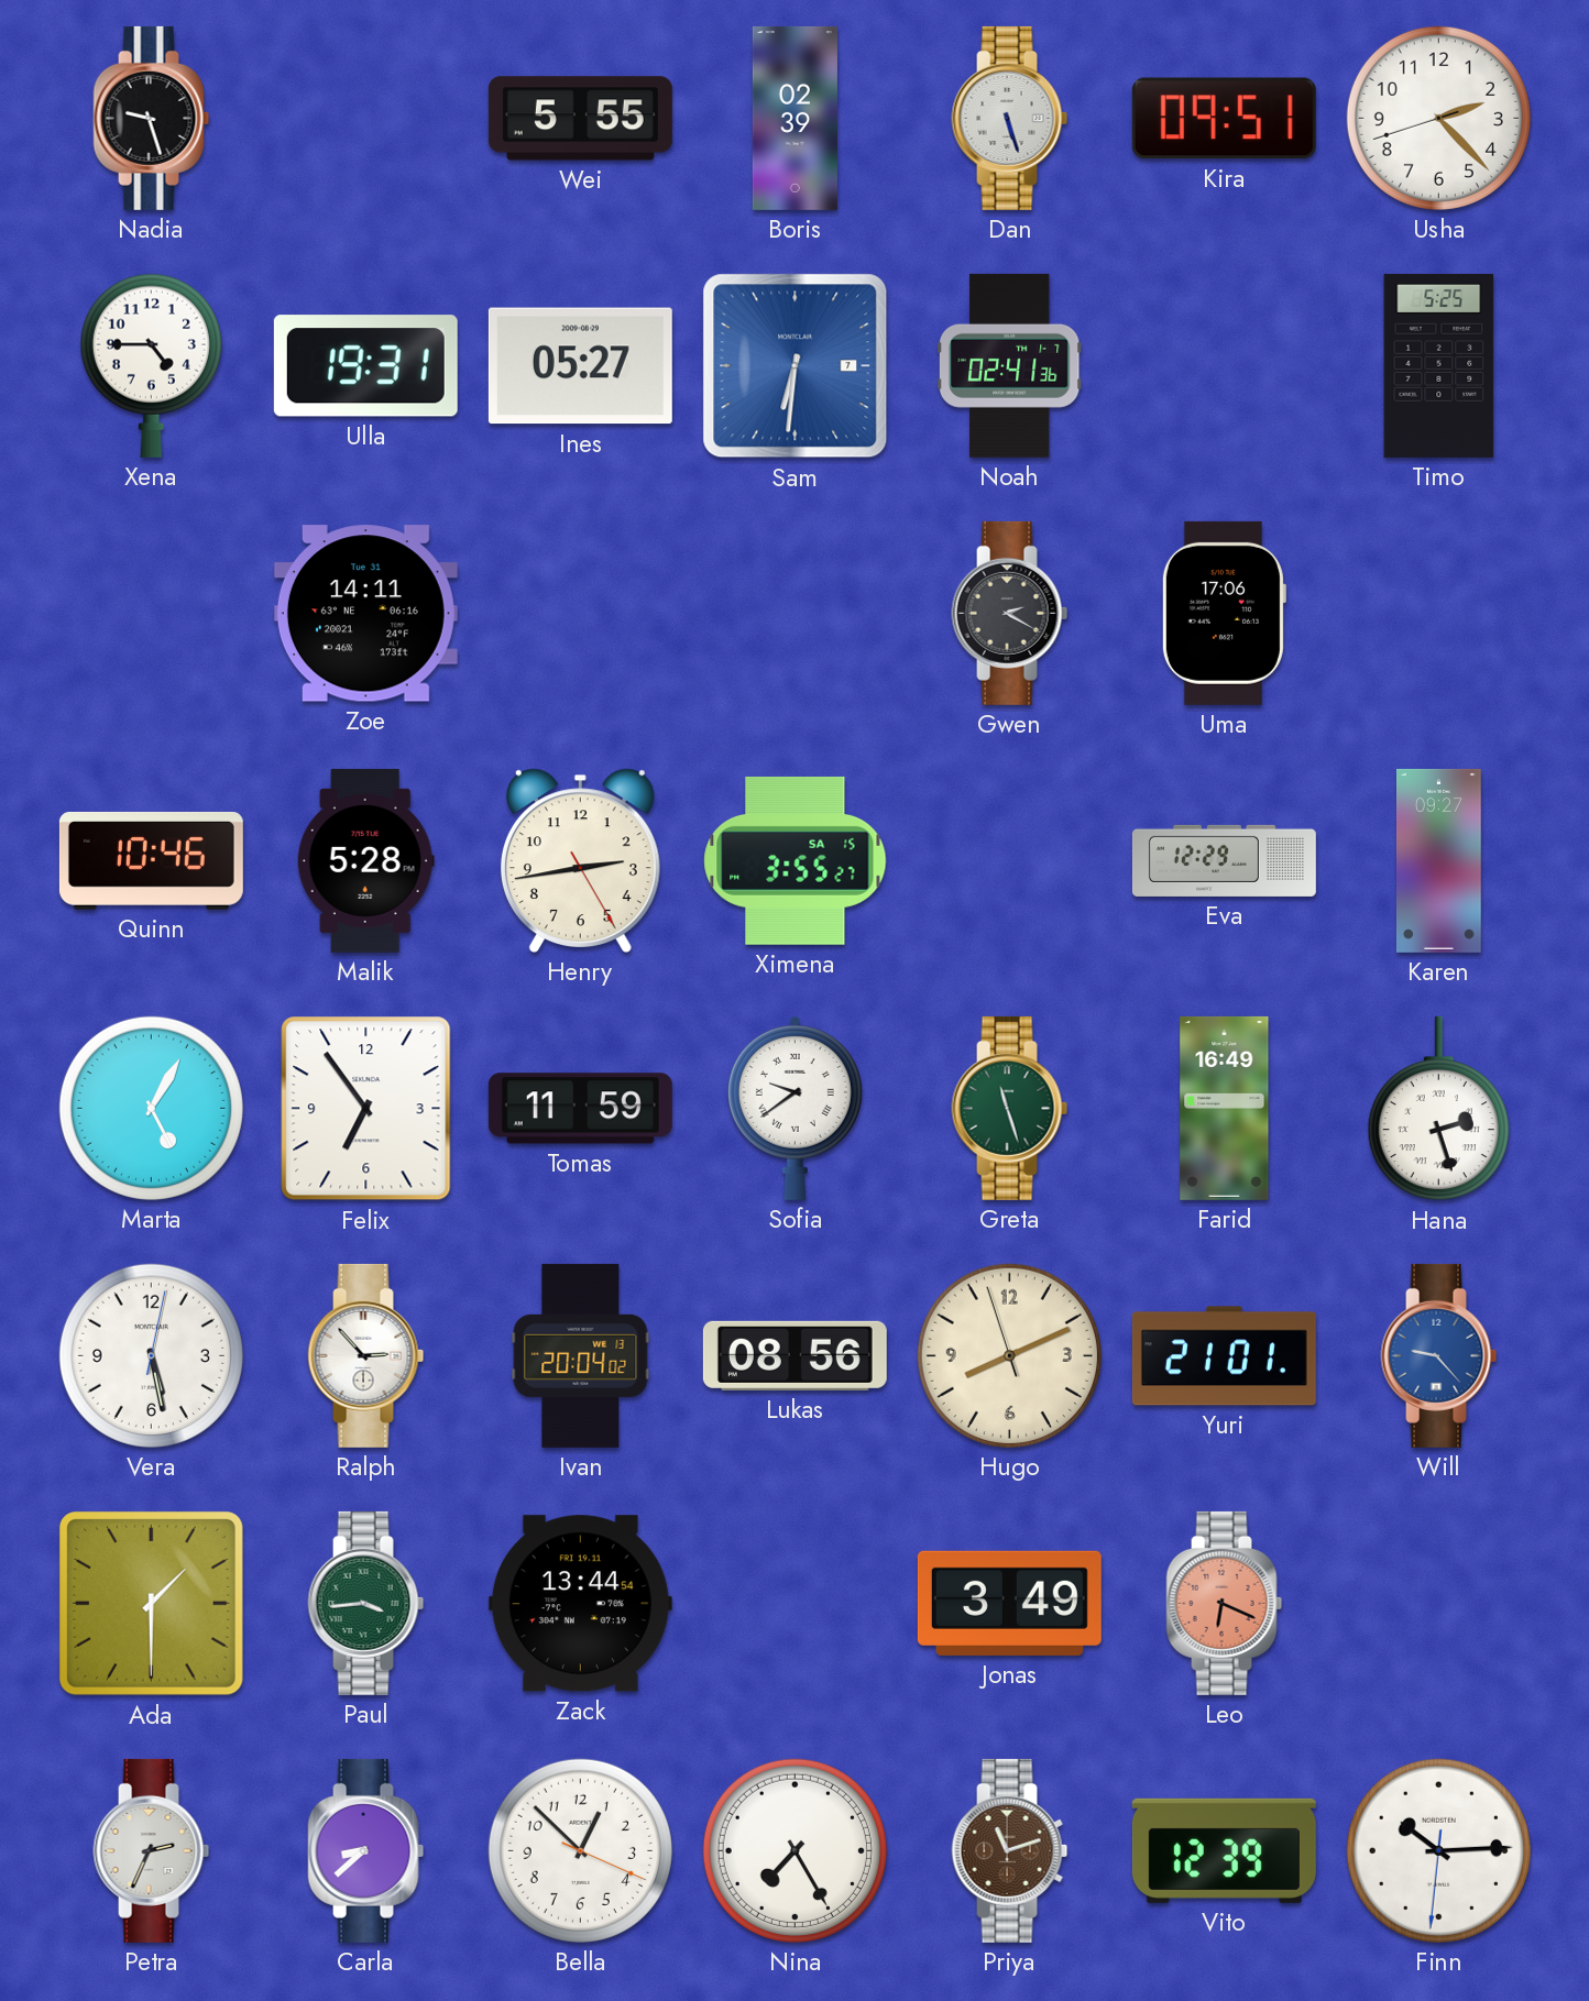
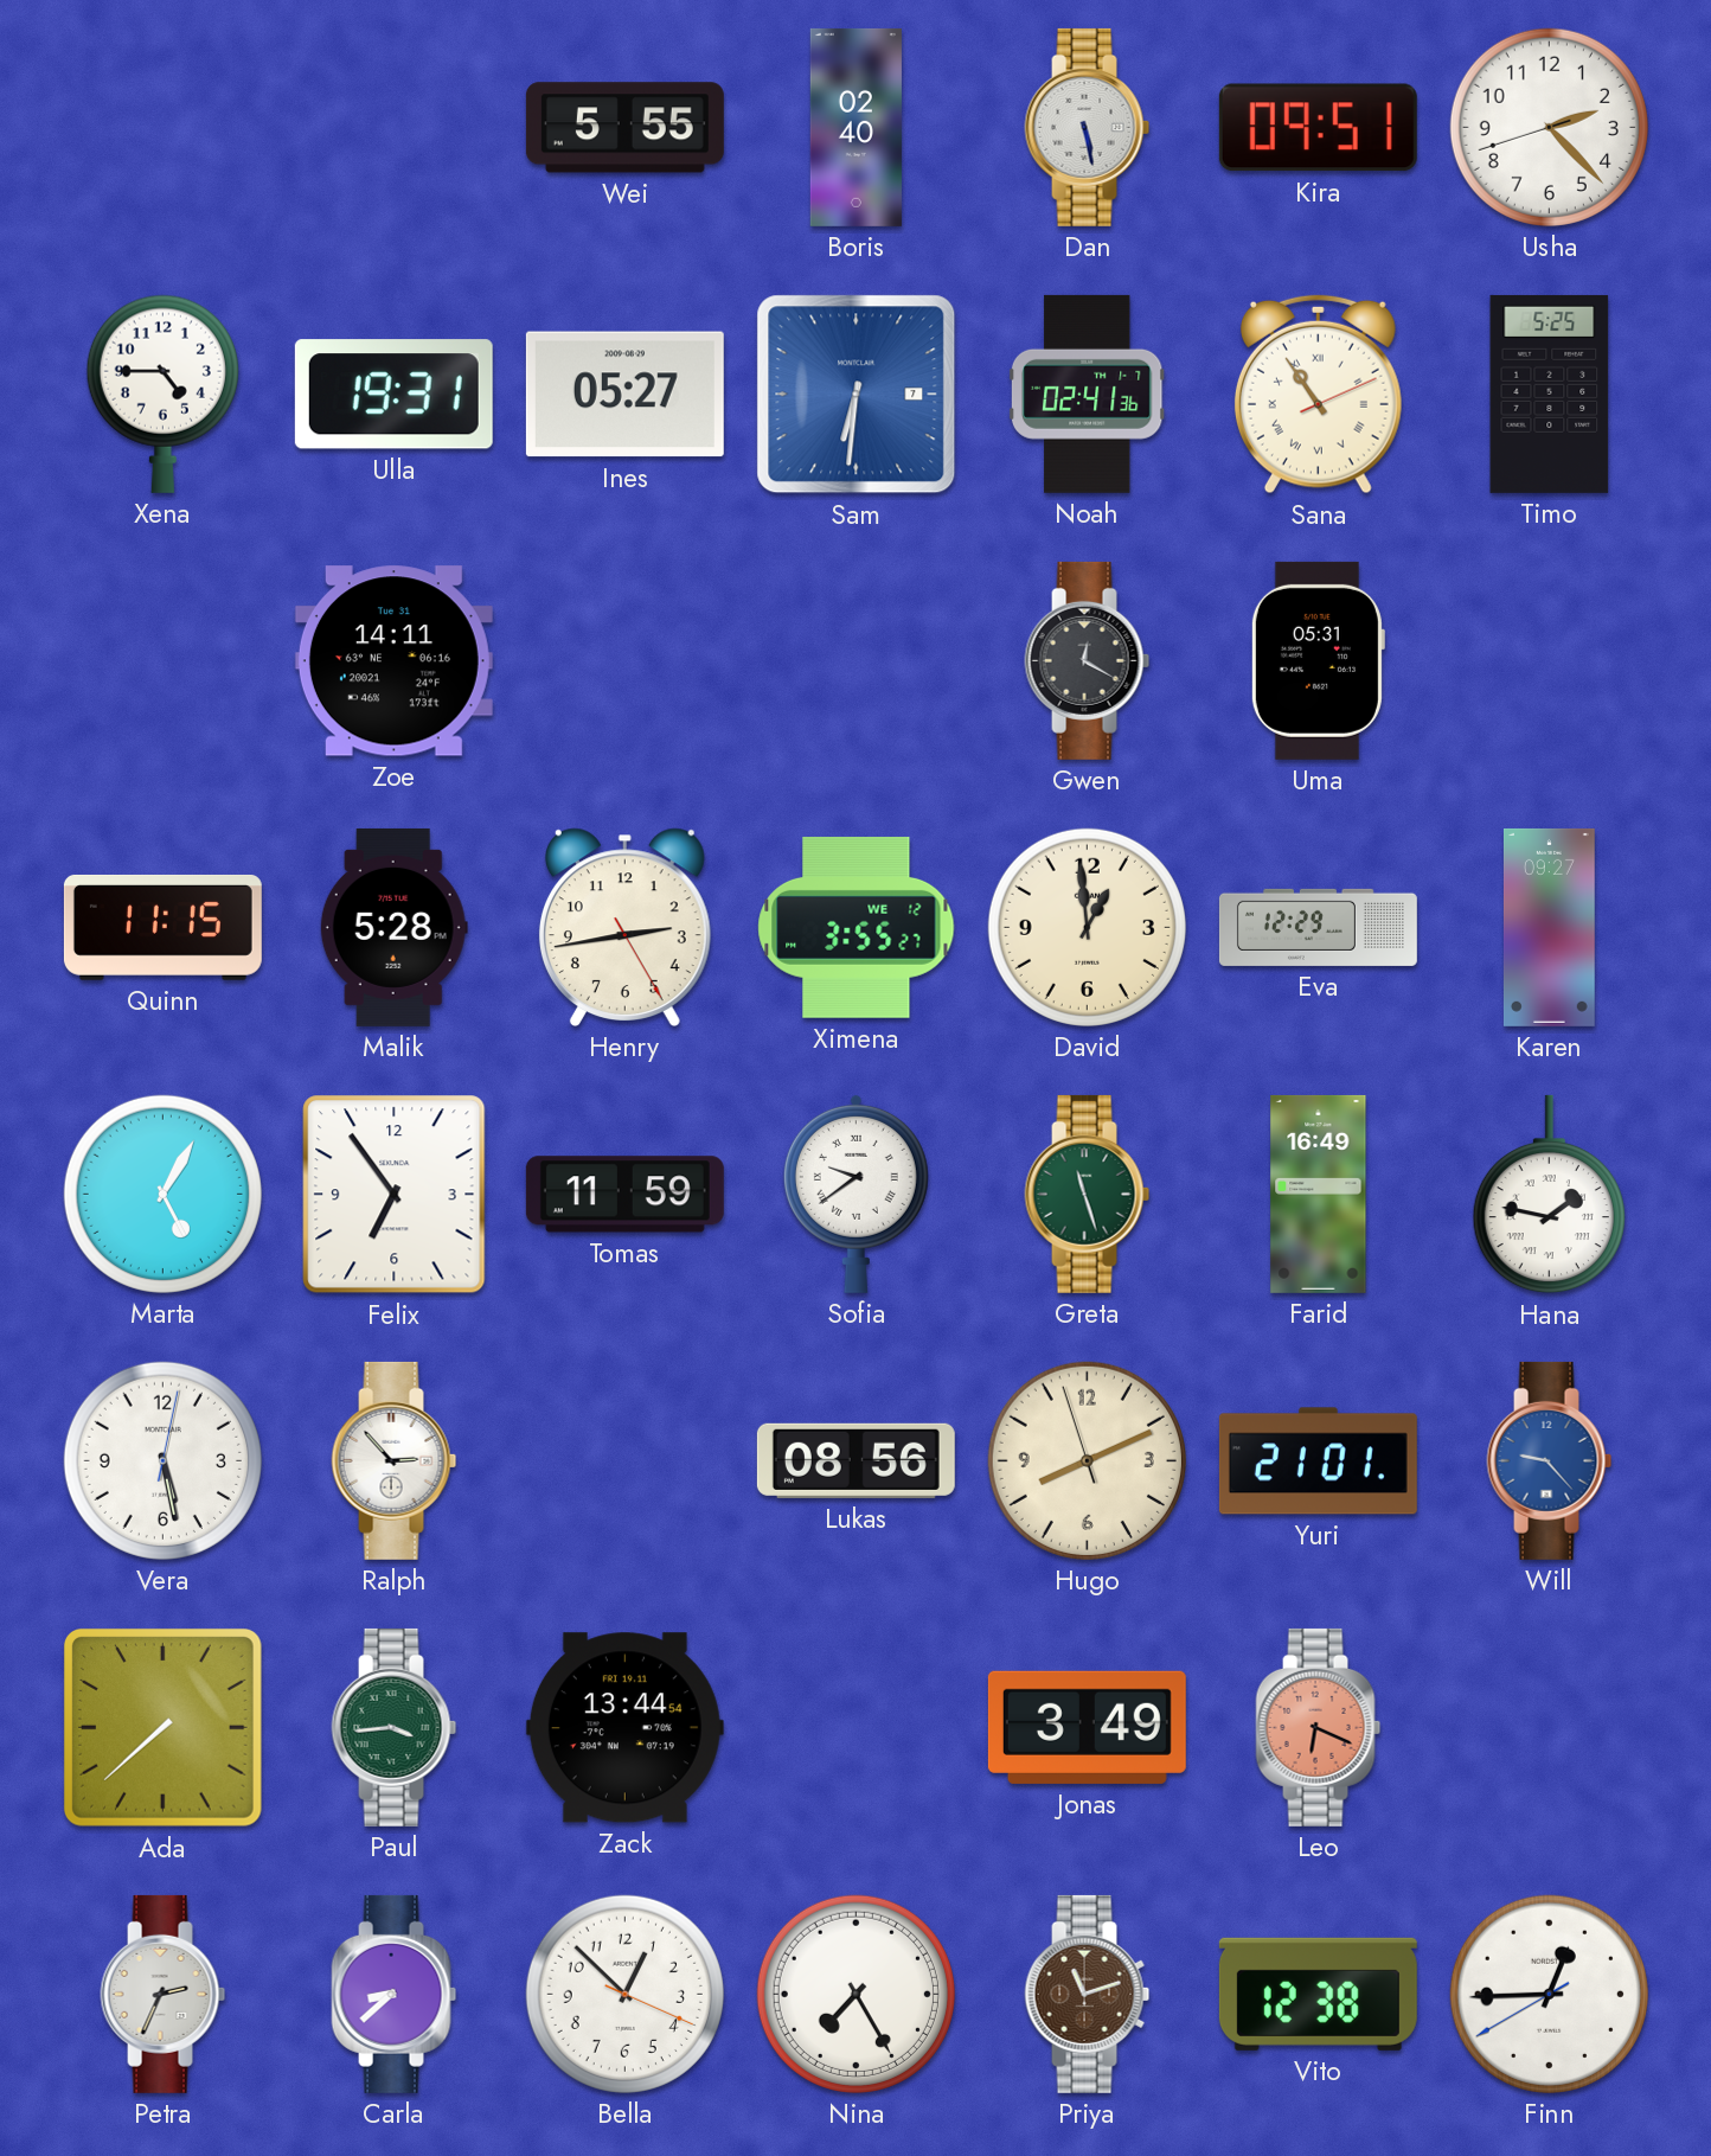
Nadia: 9:27 -> none (152, 118)
Boris: 02:39 -> 02:40 (855, 127)
Dan: 5:27 -> 5:28 (1088, 127)
Sana: none -> 10:54 (1318, 395)
Gwen: 2:20 -> 12:20 (1088, 660)
Uma: 17:06 -> 05:31 (1318, 660)
Quinn: 10:46 -> 11:15 (162, 927)
Ximena date: SA 15 -> WE 12 (857, 927)
David: none -> 12:59 (1087, 927)
Hana: 2:27 -> 1:47 (1549, 1195)
Ivan: 20:04 -> none (581, 1355)
Ada: 1:30 -> 7:38 (162, 1727)
Vito: 12:39 -> 12:38 (1318, 1994)
Finn: 10:14 -> 12:44 (1549, 1994)
